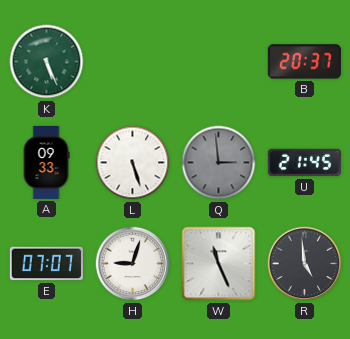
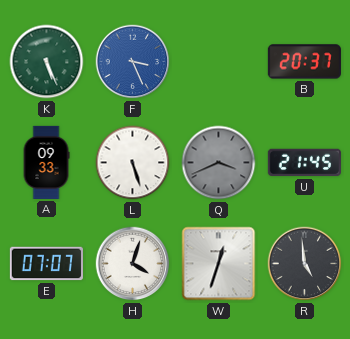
F: none -> 3:26 (133, 62)
Q: 2:59 -> 3:41 (219, 163)
H: 9:03 -> 4:03 (133, 264)
W: 11:26 -> 12:33 (219, 264)
